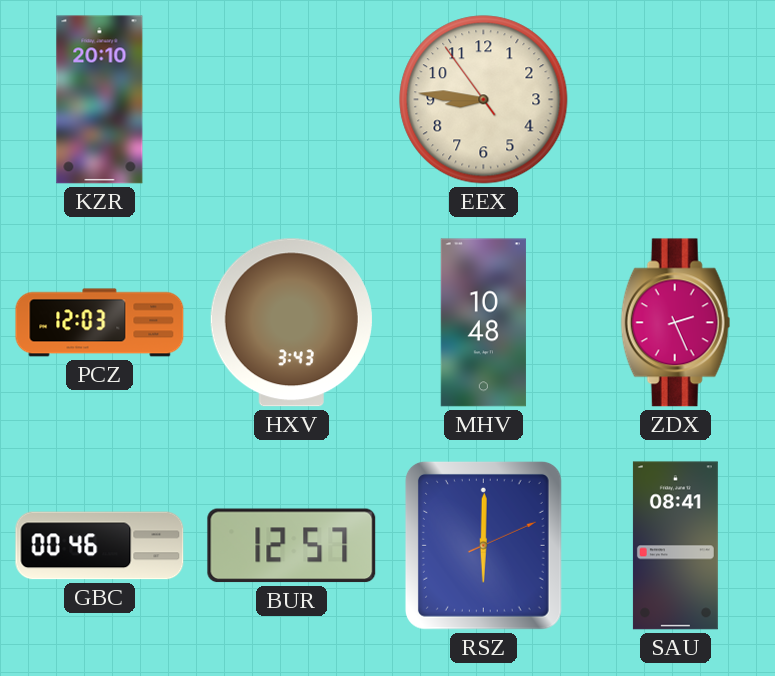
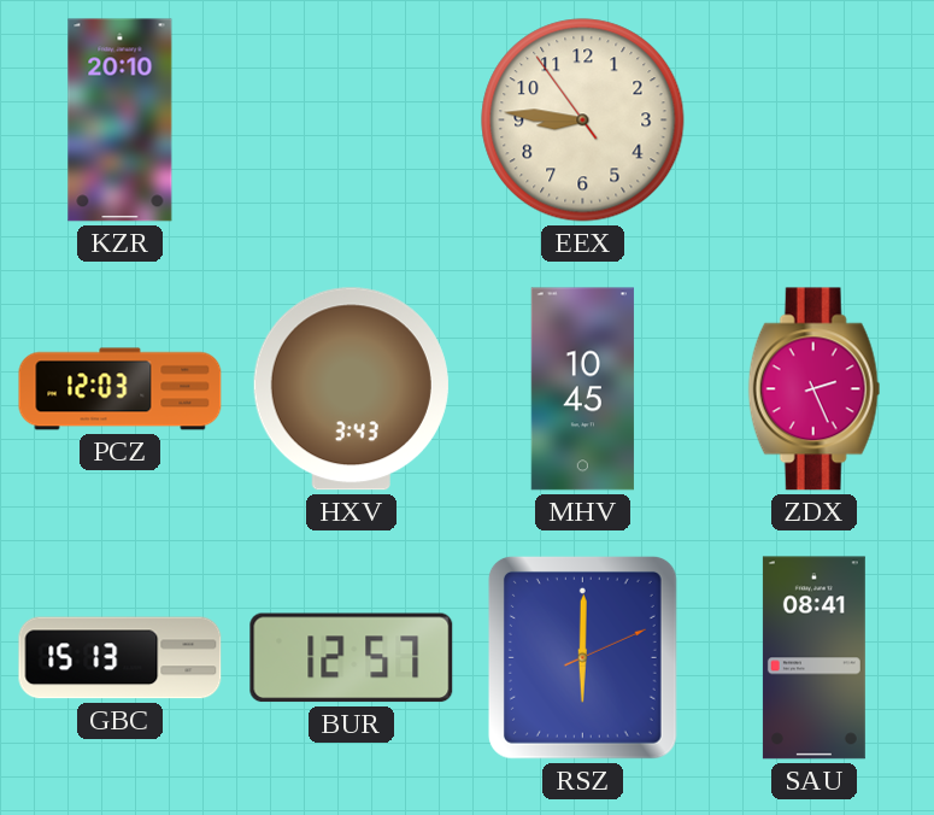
MHV: 10:48 -> 10:45 (582, 389)
GBC: 00:46 -> 15:13 (121, 658)
